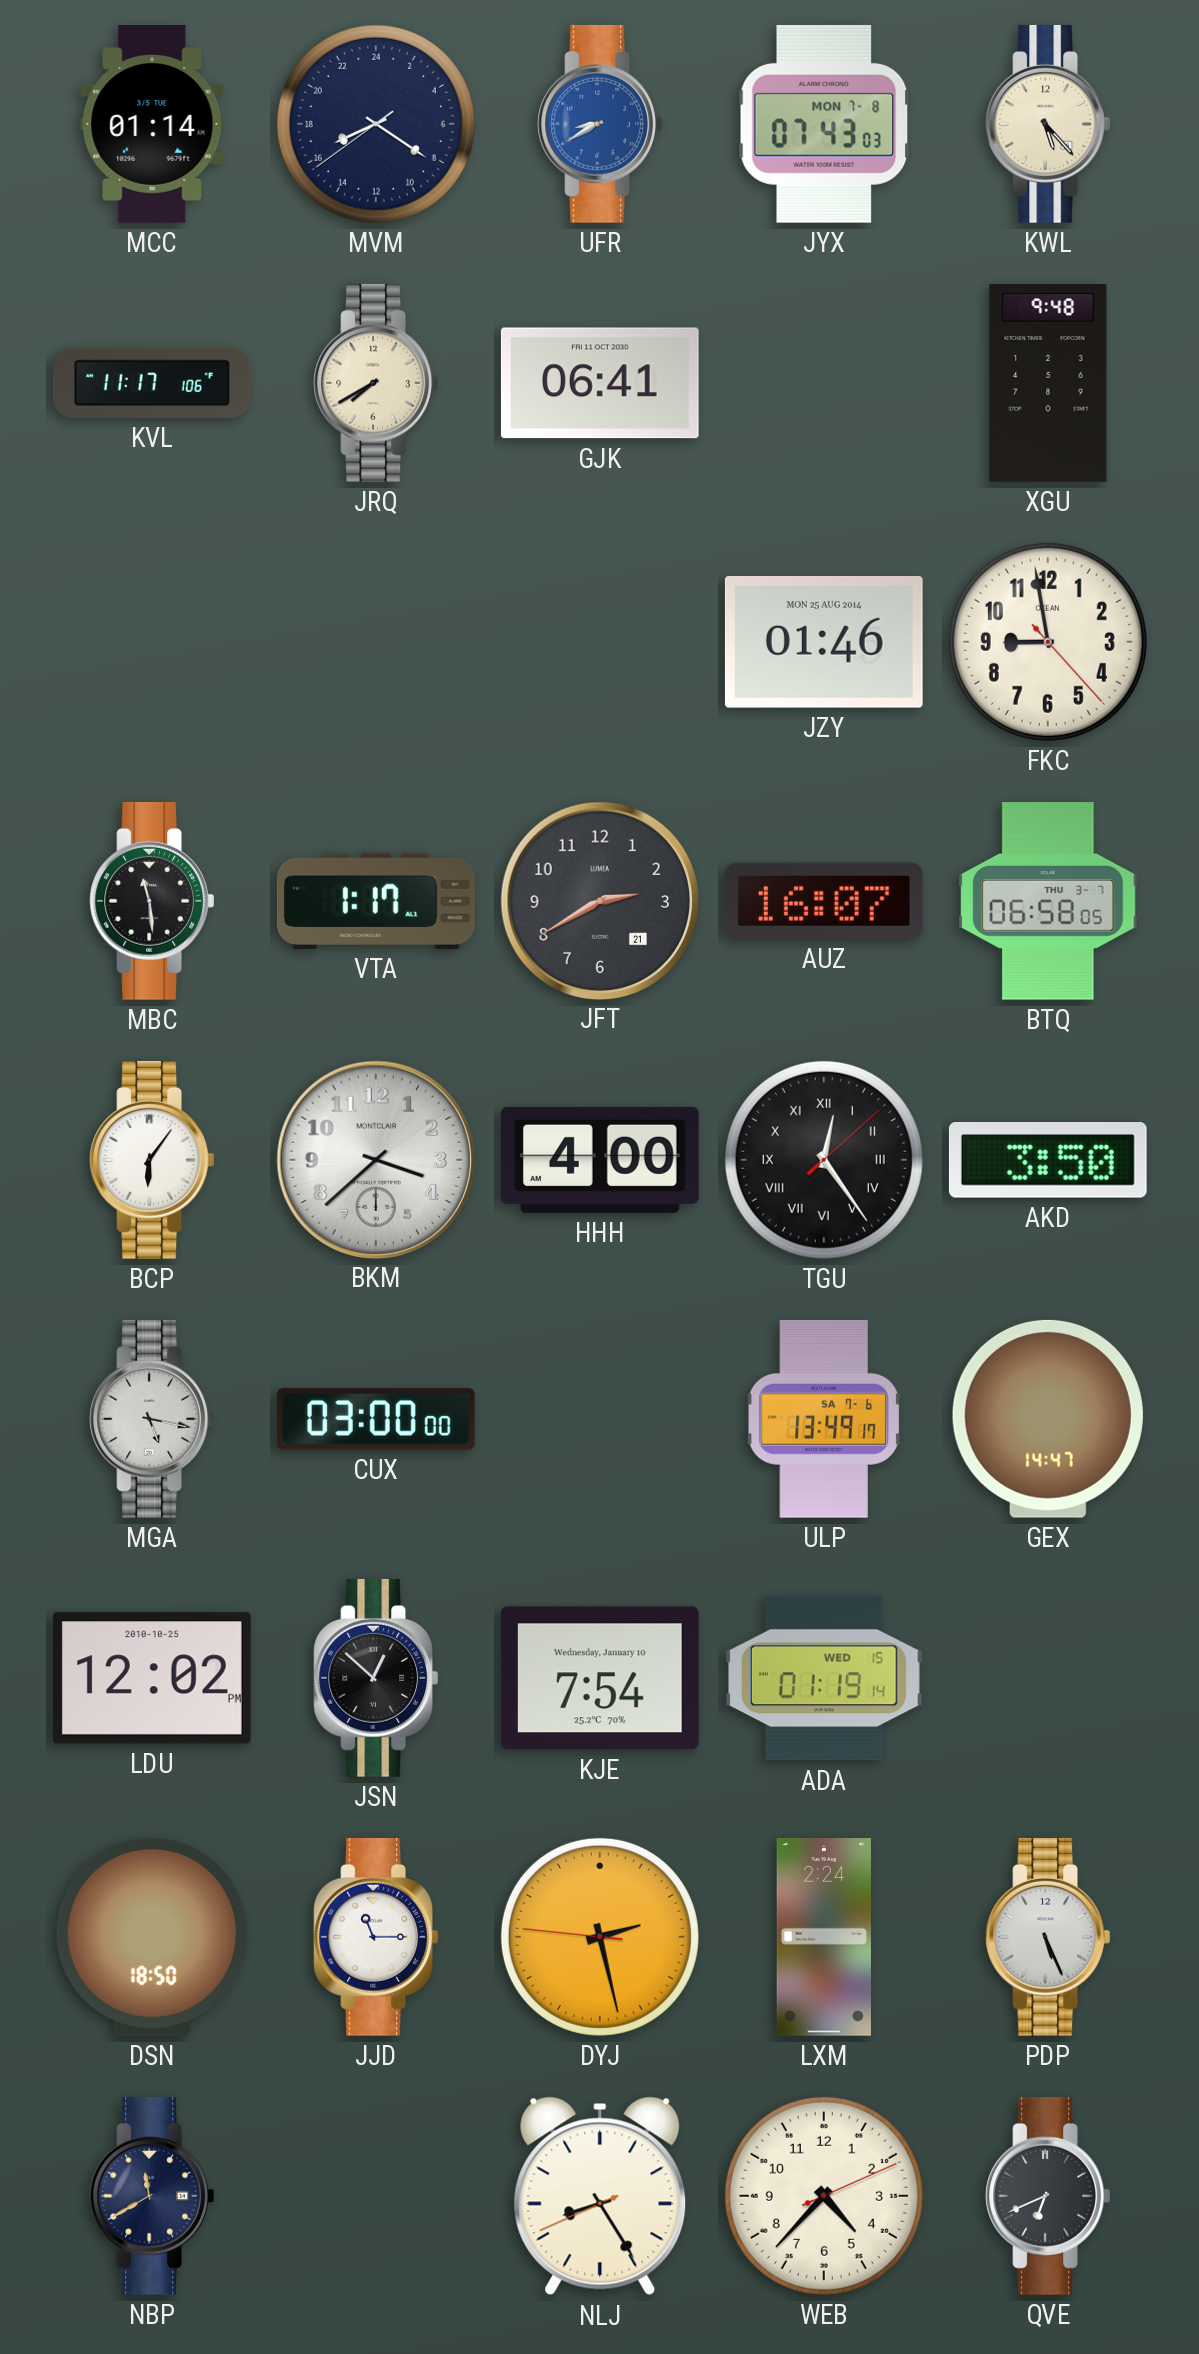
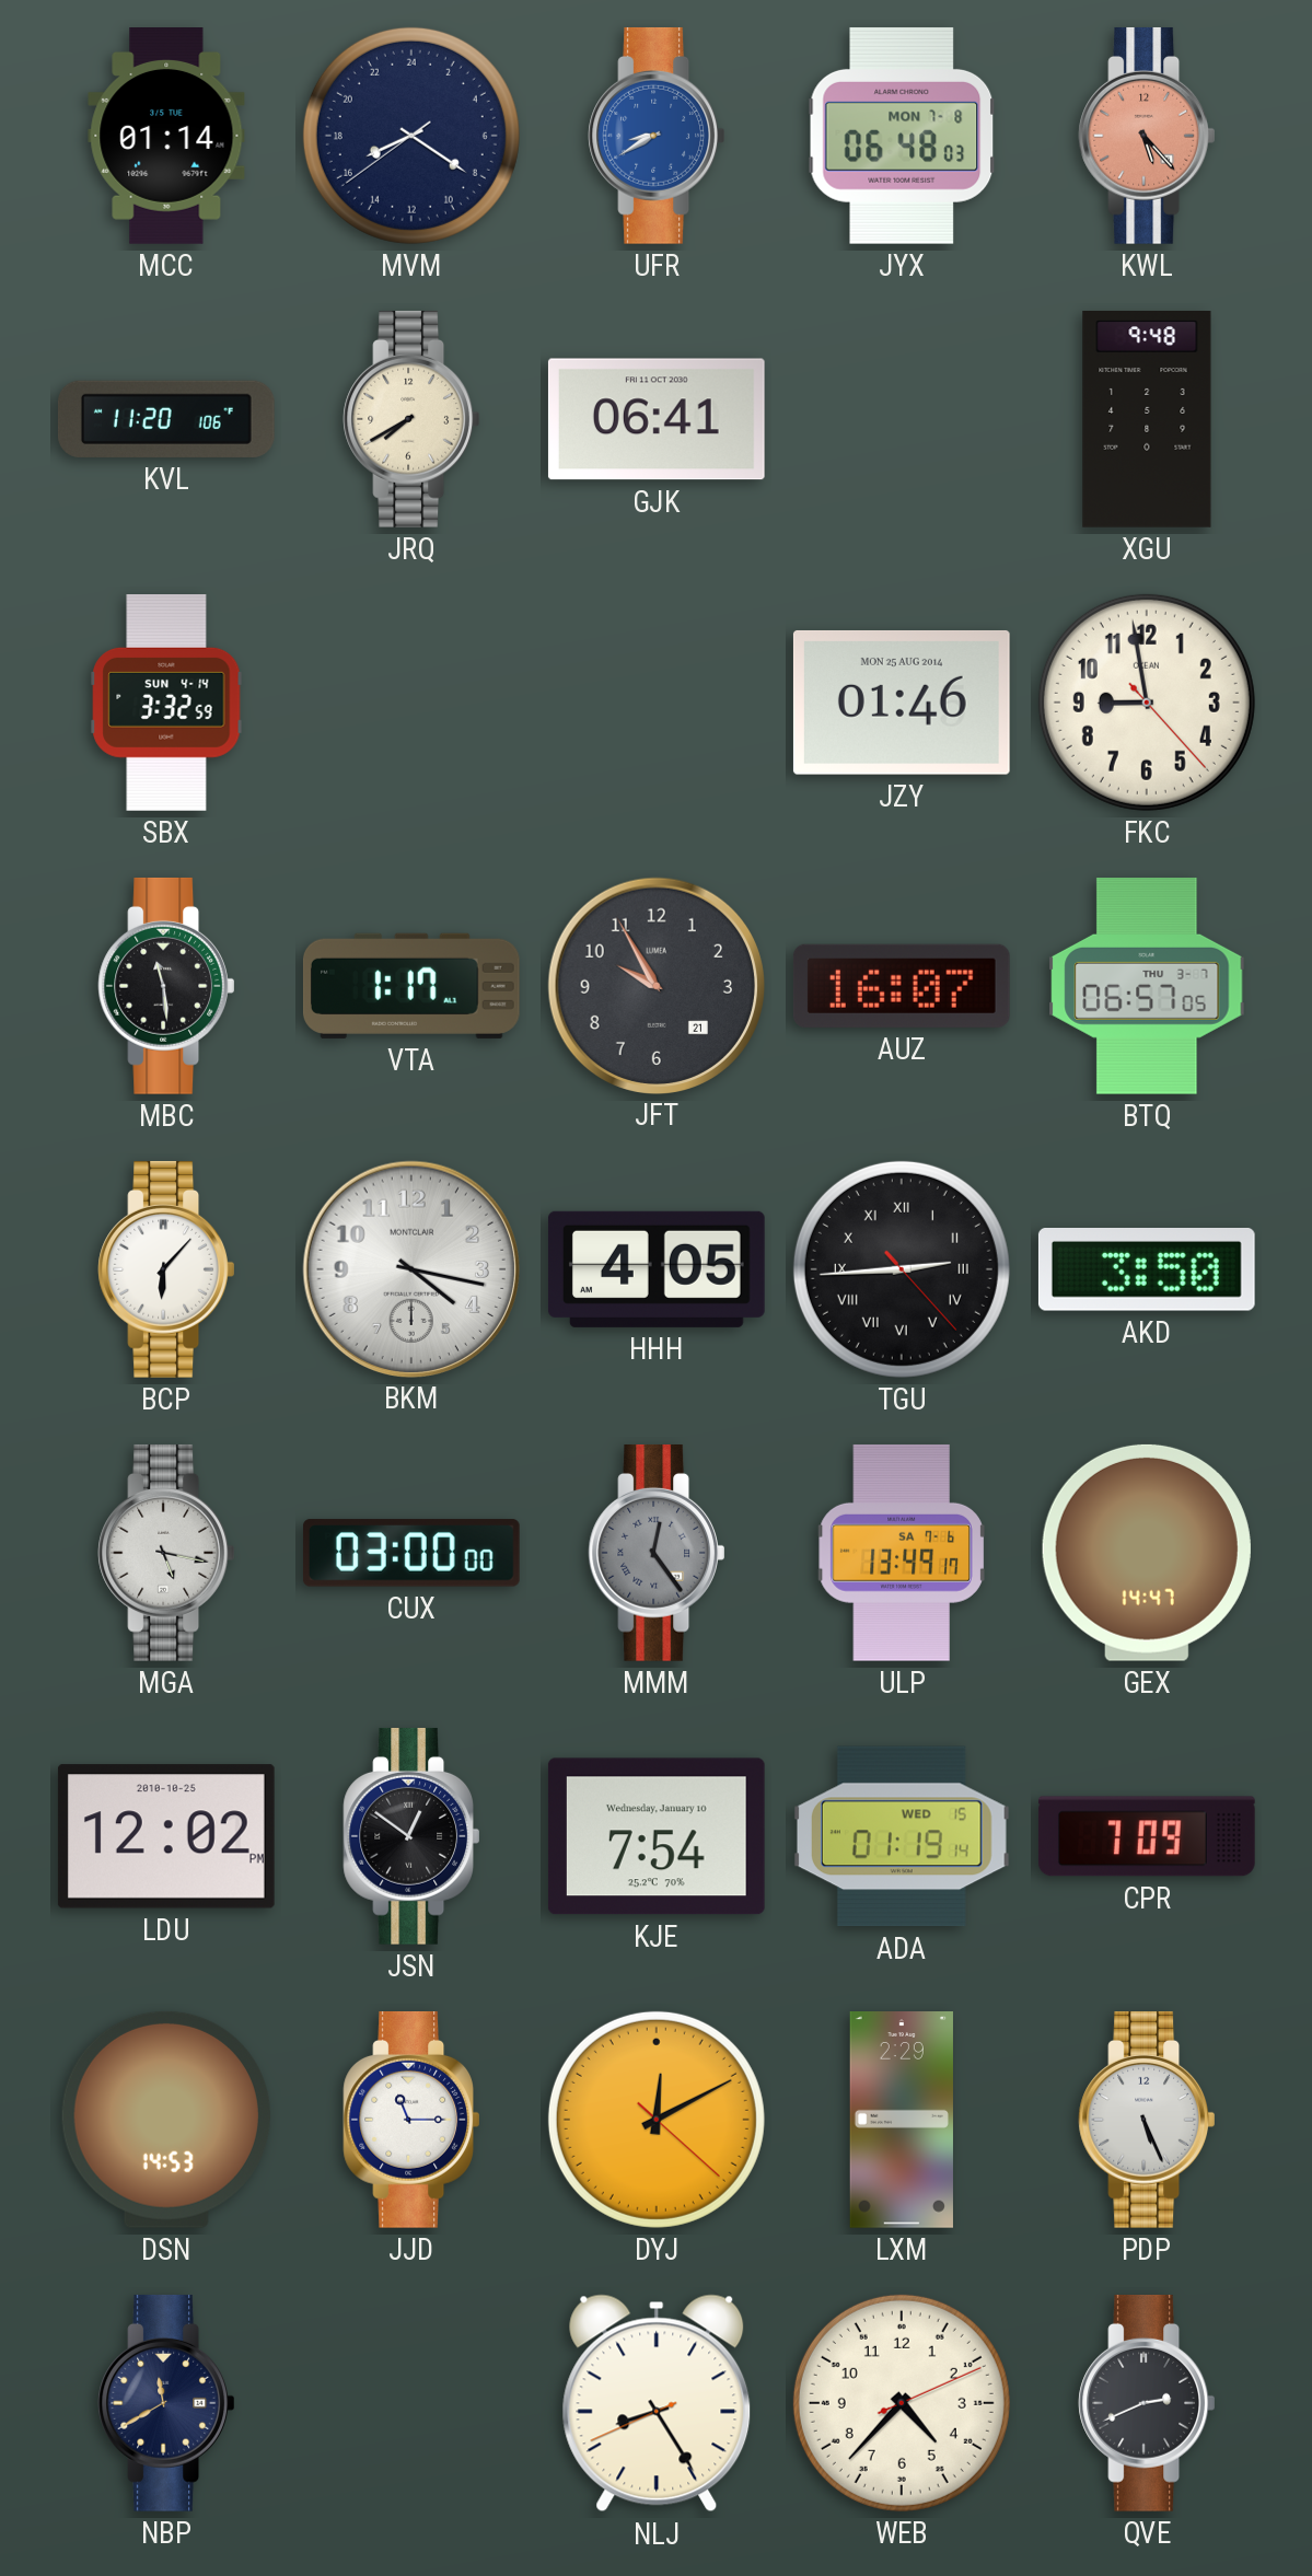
JYX: 07:43 -> 06:48 (902, 136)
KWL dial: cream -> salmon (1146, 136)
KVL: 11:17 -> 11:20 (166, 419)
SBX: none -> 3:32 (166, 704)
JFT: 2:40 -> 9:55 (655, 985)
BTQ: 06:58 -> 06:57 (1147, 987)
BCP: 6:06 -> 6:07 (165, 1269)
BKM: 3:38 -> 4:17 (410, 1268)
HHH: 4:00 -> 4:05 (657, 1269)
TGU: 12:24 -> 2:44 (902, 1269)
MMM: none -> 12:24 (655, 1553)
JSN: 12:52 -> 12:51 (410, 1836)
CPR: none -> 7:09 (1147, 1836)
DSN: 18:50 -> 14:53 (166, 2120)
DYJ: 2:27 -> 12:10 (657, 2120)
LXM: 2:24 -> 2:29 (901, 2121)
QVE: 6:41 -> 2:41 (1146, 2403)
